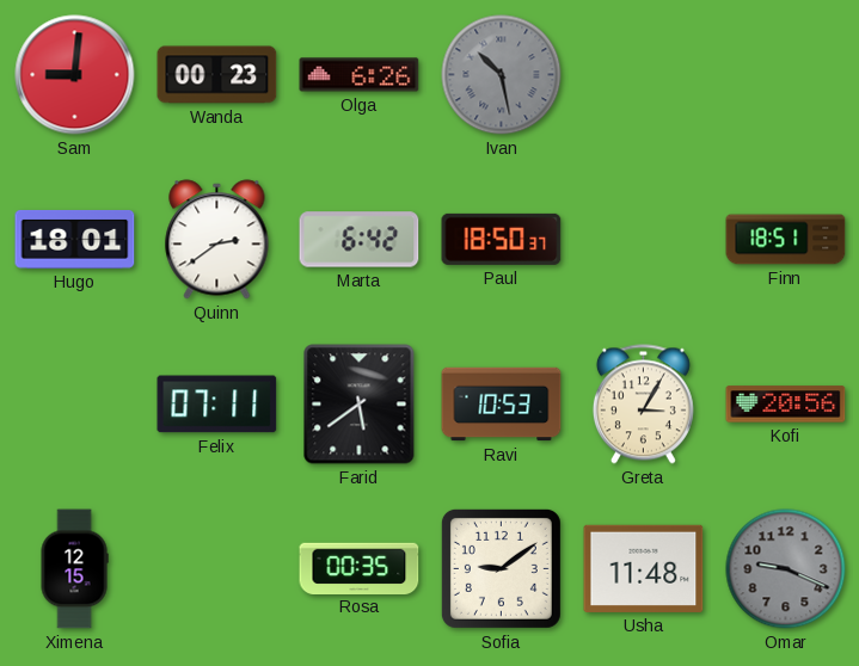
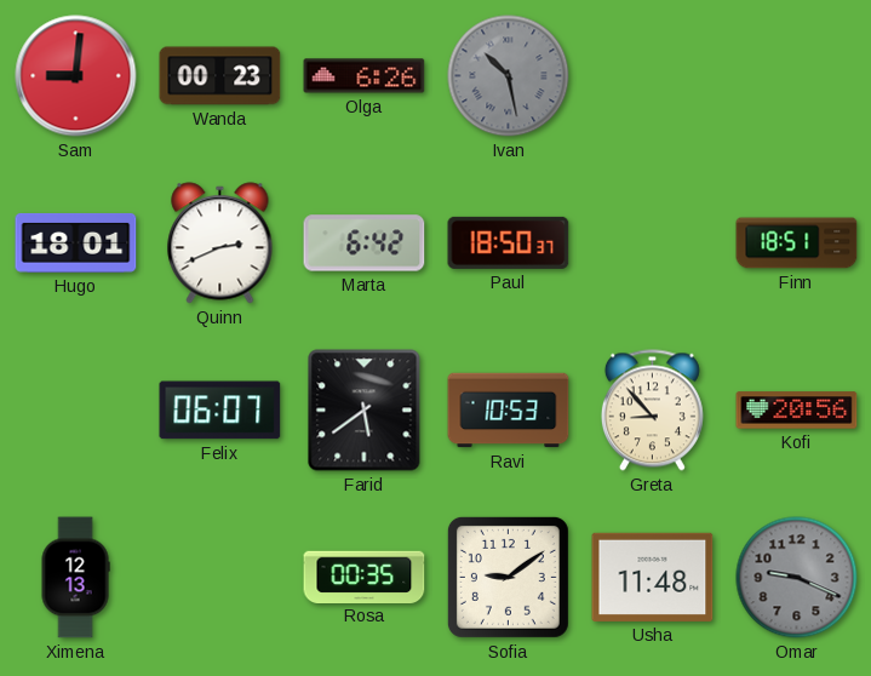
Quinn: 2:39 -> 2:41 (220, 244)
Felix: 07:11 -> 06:07 (220, 411)
Greta: 3:05 -> 8:53 (652, 411)
Ximena: 12:15 -> 12:13 (75, 578)
